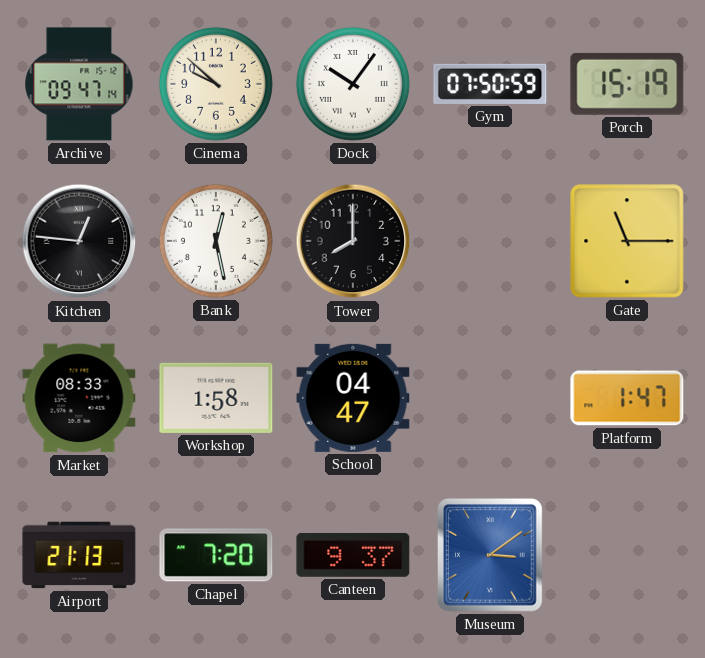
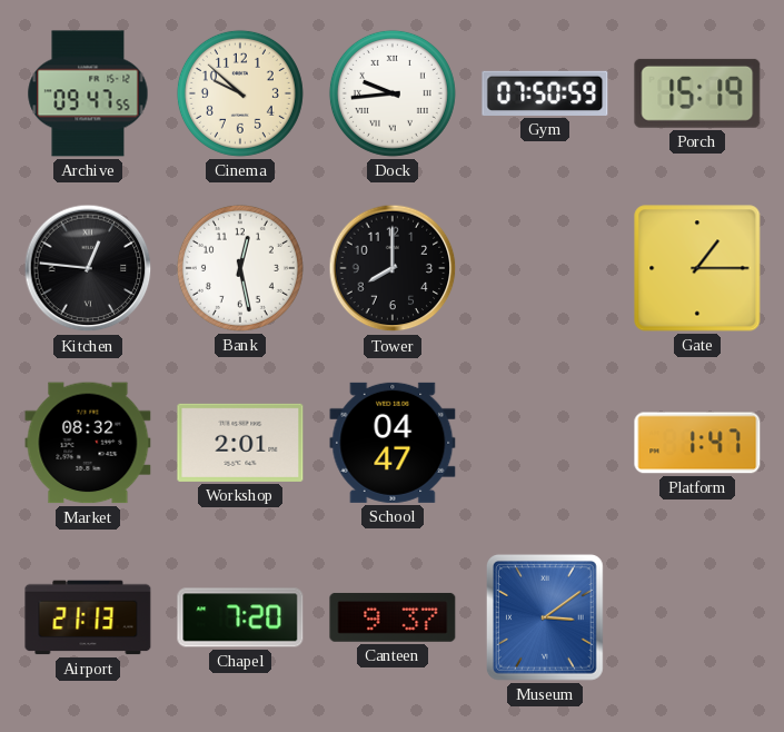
Archive: 09:47:14 -> 09:47:55 (88, 93)
Dock: 10:06 -> 9:44 (393, 93)
Gate: 11:15 -> 1:15 (697, 268)
Market: 08:33 -> 08:32 (88, 443)
Workshop: 1:58 -> 2:01 (240, 443)
